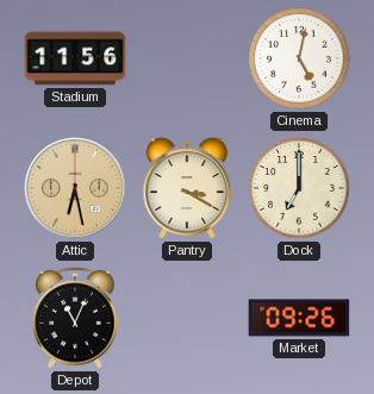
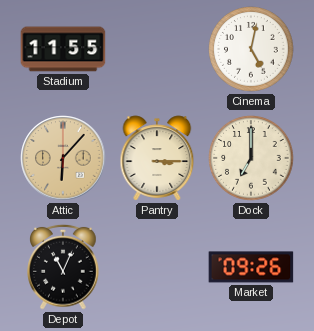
Stadium: 11:56 -> 11:55 (63, 49)
Attic: 6:28 -> 6:07 (63, 158)
Pantry: 3:20 -> 3:15 (157, 158)
